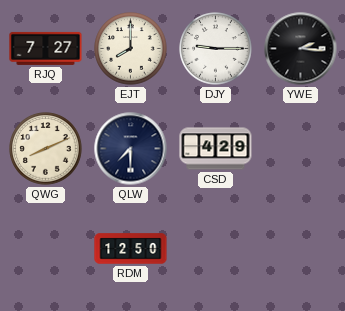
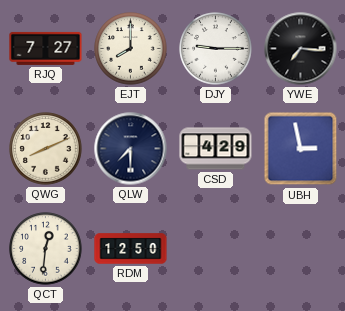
YWE: 2:16 -> 7:16 (301, 49)
UBH: none -> 2:58 (301, 149)
QCT: none -> 12:31 (46, 249)
